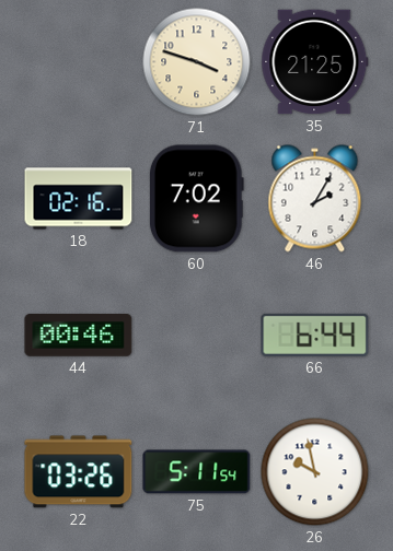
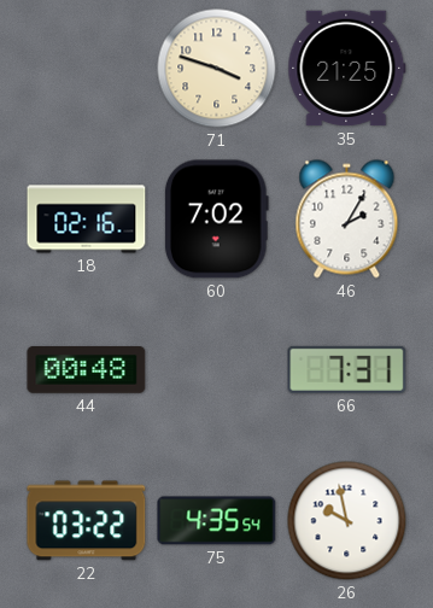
44: 00:46 -> 00:48 (87, 370)
66: 6:44 -> 7:31 (347, 369)
22: 03:26 -> 03:22 (87, 521)
75: 5:11 -> 4:35 (217, 521)
